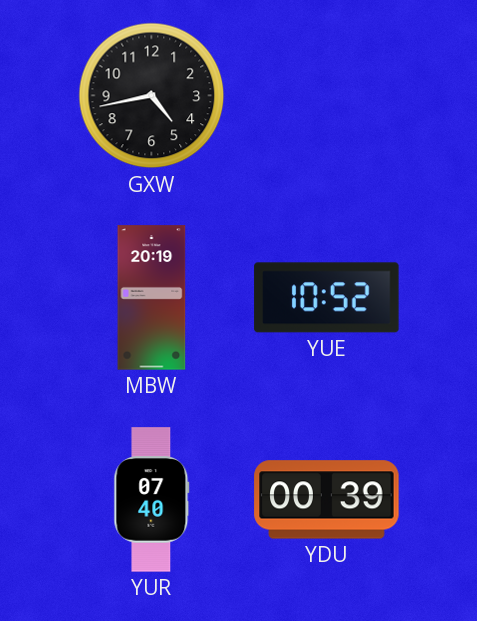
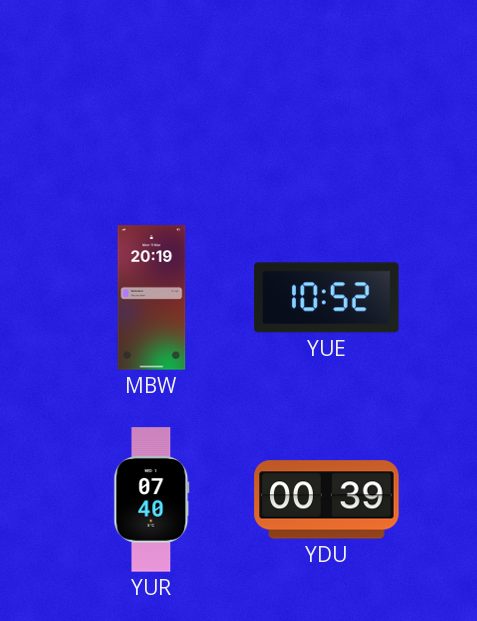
GXW: 4:43 -> none (152, 96)
